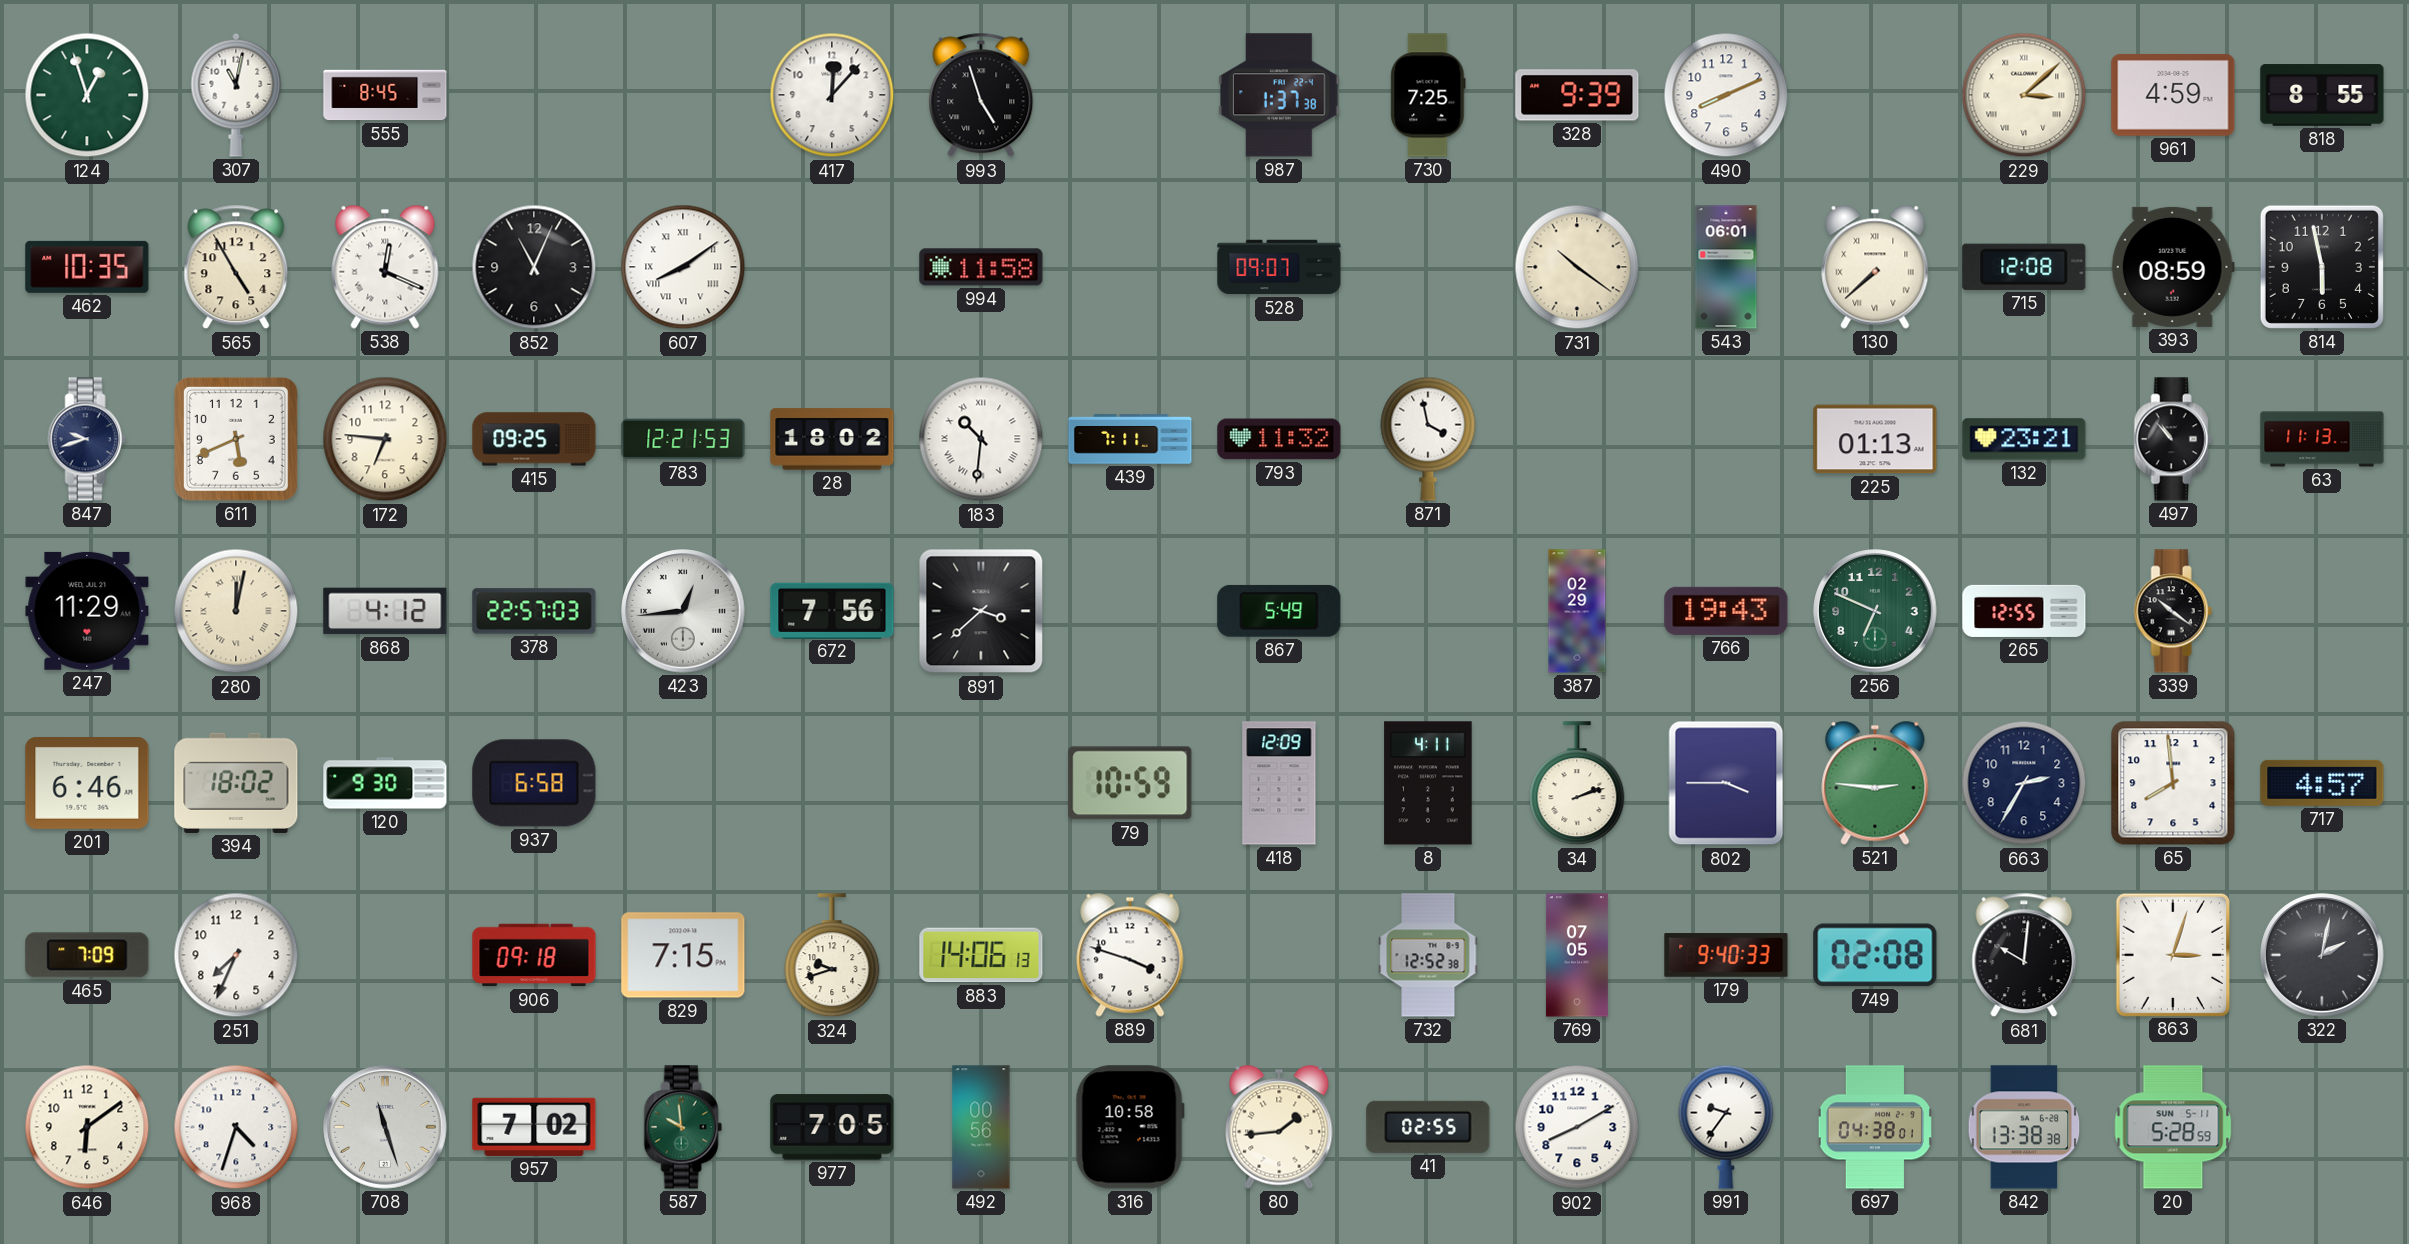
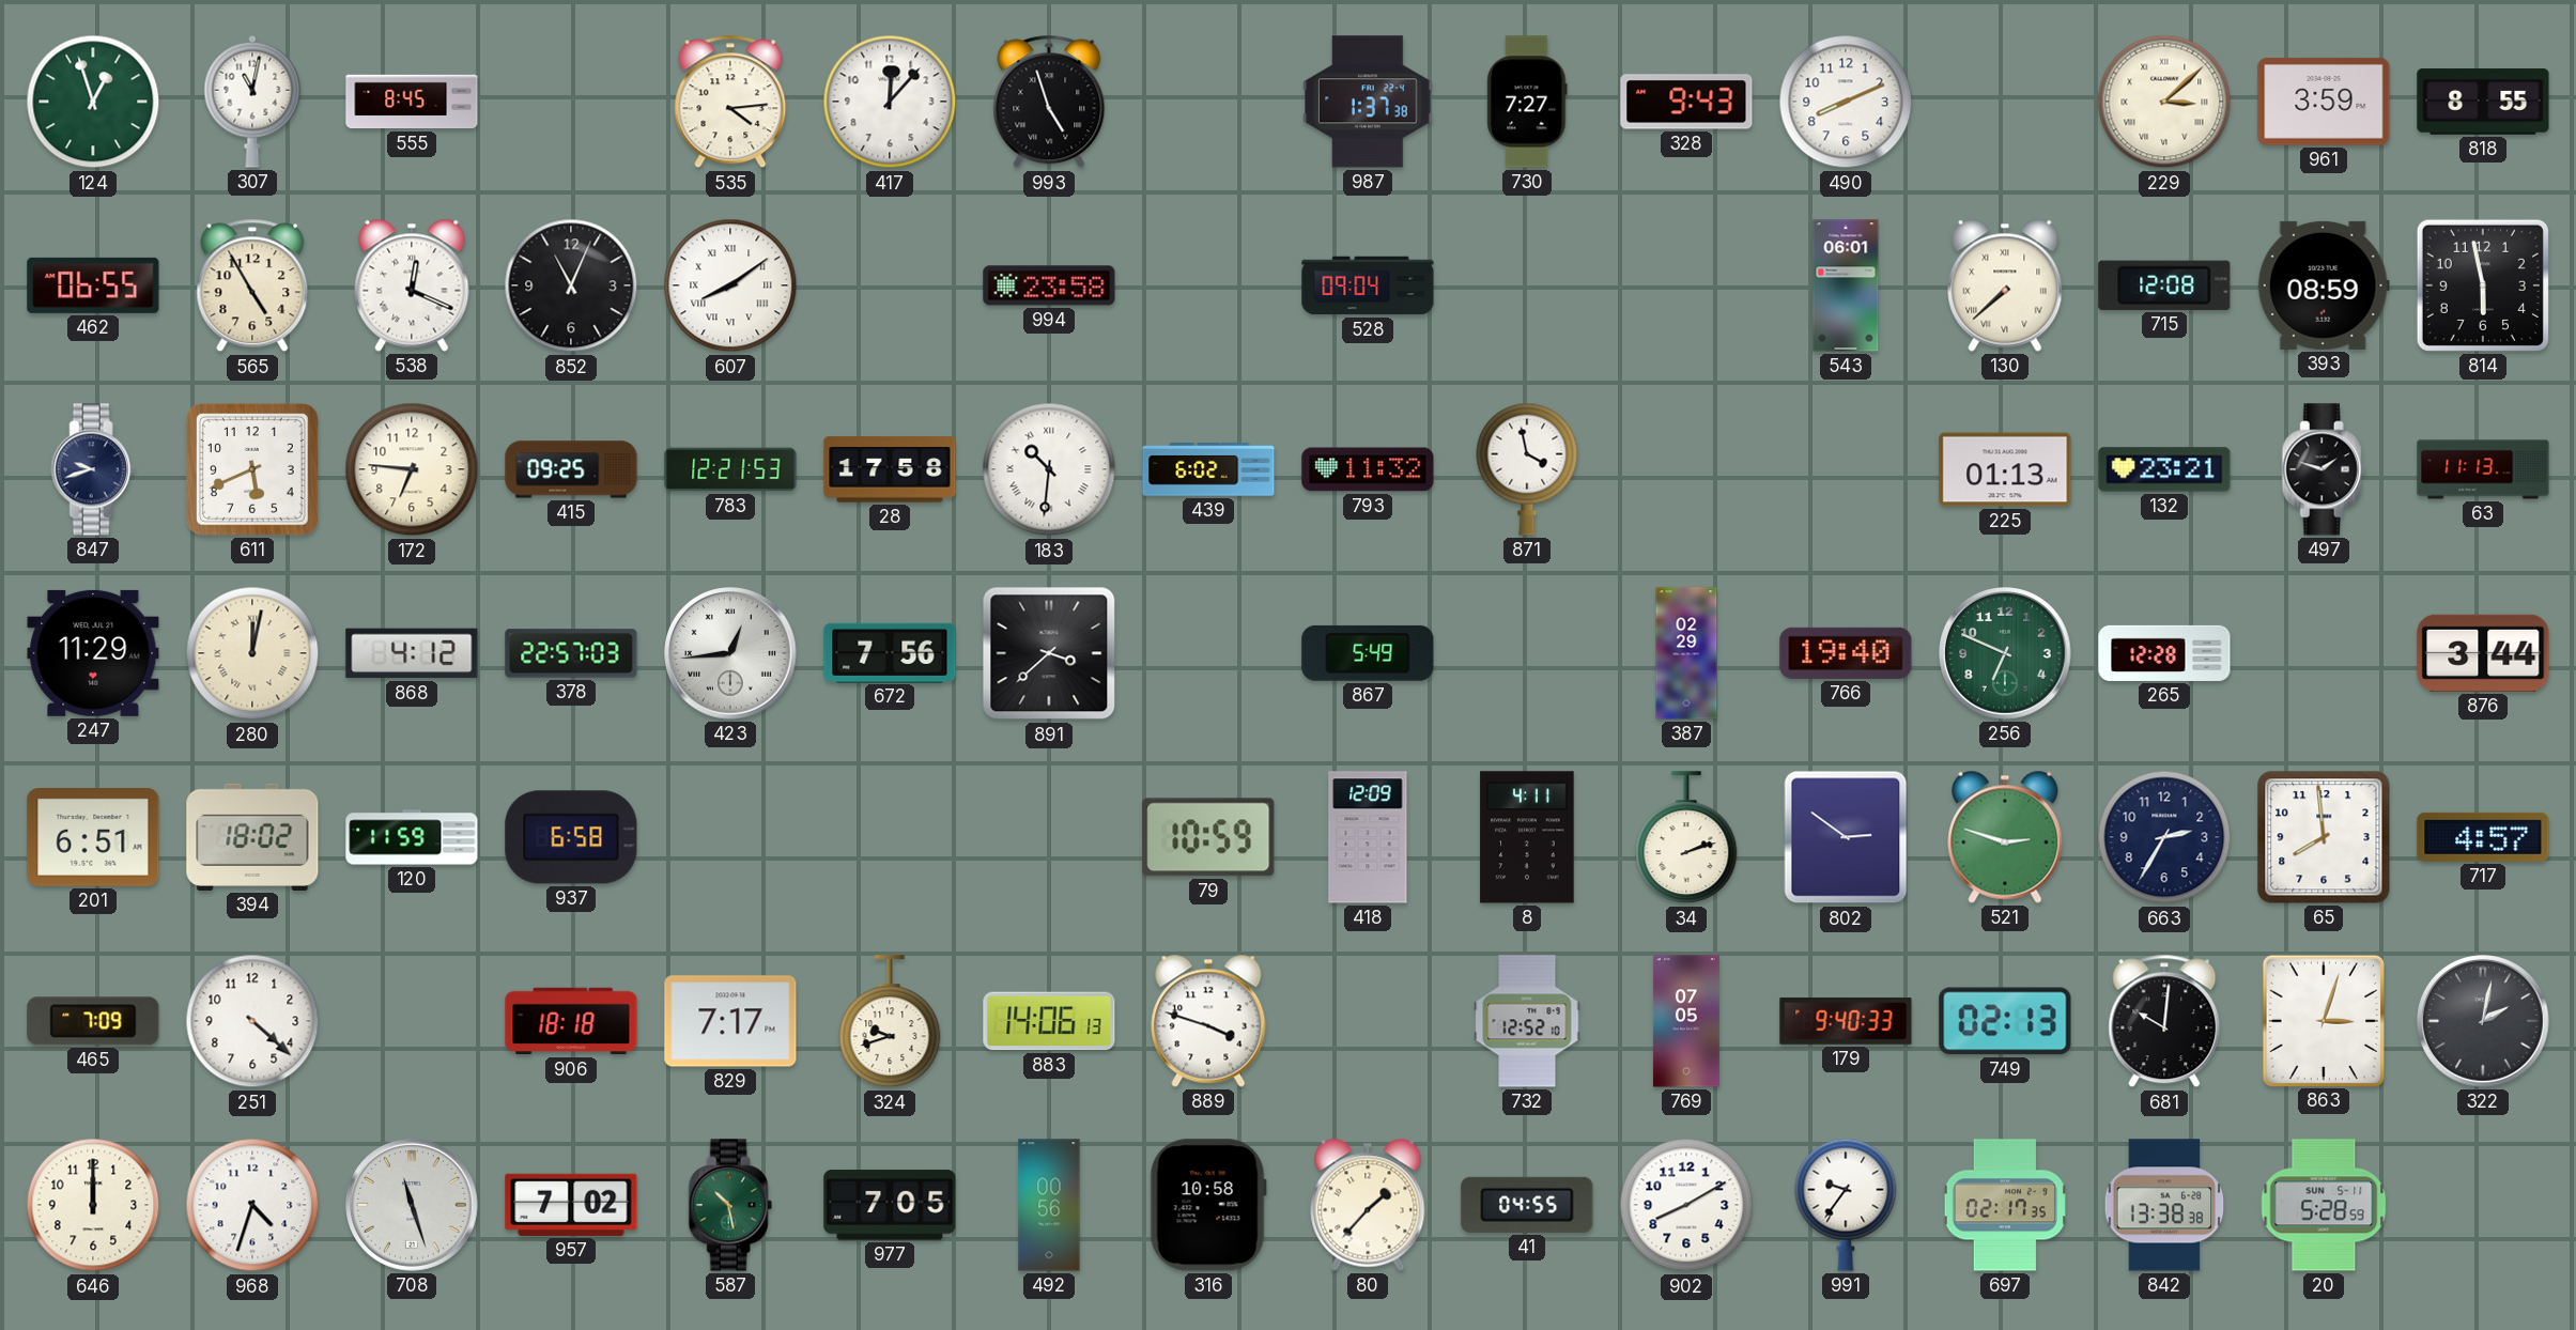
535: none -> 4:14 (730, 102)
730: 7:25 -> 7:27 (1527, 102)
328: 9:39 -> 9:43 (1686, 102)
961: 4:59 -> 3:59 (2324, 102)
462: 10:35 -> 06:55 (93, 285)
994: 11:58 -> 23:58 (1049, 285)
528: 09:07 -> 09:04 (1368, 285)
731: 10:21 -> none (1577, 267)
28: 18:02 -> 17:58 (890, 469)
439: 7:11 -> 6:02 (1208, 469)
497: 10:53 -> 1:48 (2324, 469)
766: 19:43 -> 19:40 (1846, 653)
265: 12:55 -> 12:28 (2164, 653)
339: 10:21 -> none (2173, 611)
876: none -> 3:44 (2483, 653)
201: 6:46 -> 6:51 (93, 838)
120: 9:30 -> 11:59 (412, 837)
802: 3:45 -> 2:51 (1846, 837)
521: 2:46 -> 2:48 (2005, 837)
251: 7:34 -> 4:22 (252, 1021)
906: 09:18 -> 18:18 (571, 1021)
829: 7:15 -> 7:17 (730, 1021)
732: 12:52:38 -> 12:52:10 (1527, 1021)
749: 02:08 -> 02:13 (2005, 1021)
646: 6:09 -> 12:00 (93, 1205)
587: 9:59 -> 10:28 (730, 1205)
80: 1:44 -> 1:37 (1368, 1205)
41: 02:55 -> 04:55 (1527, 1205)
697: 04:38 -> 02:17 (2005, 1205)
